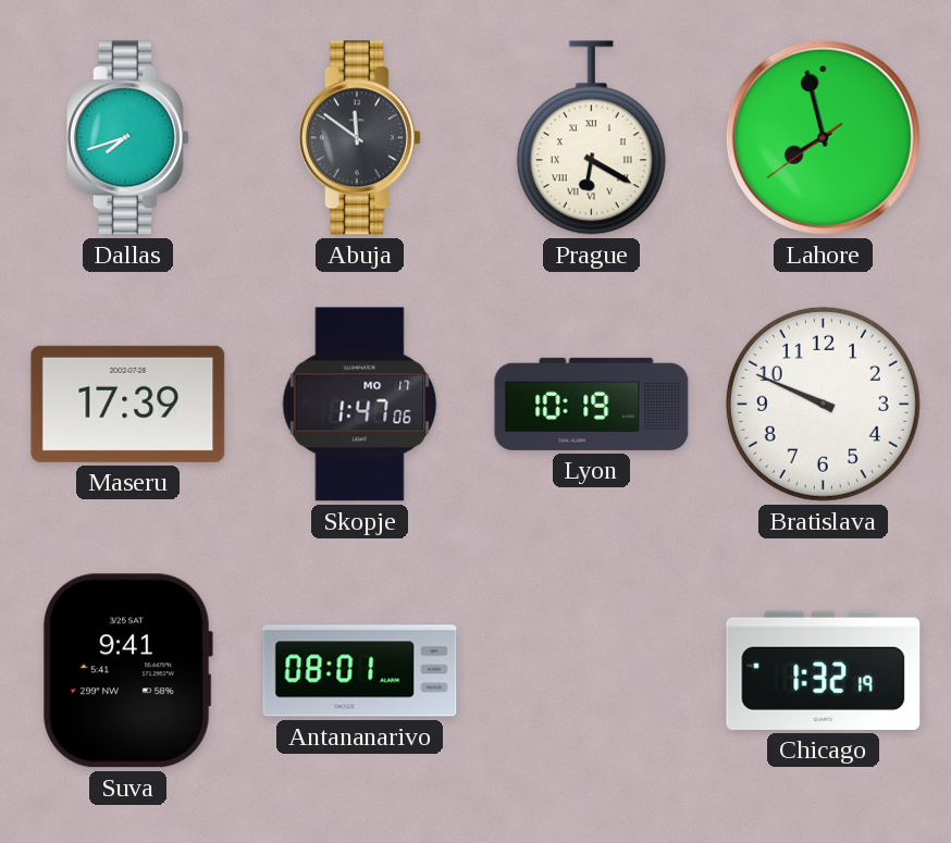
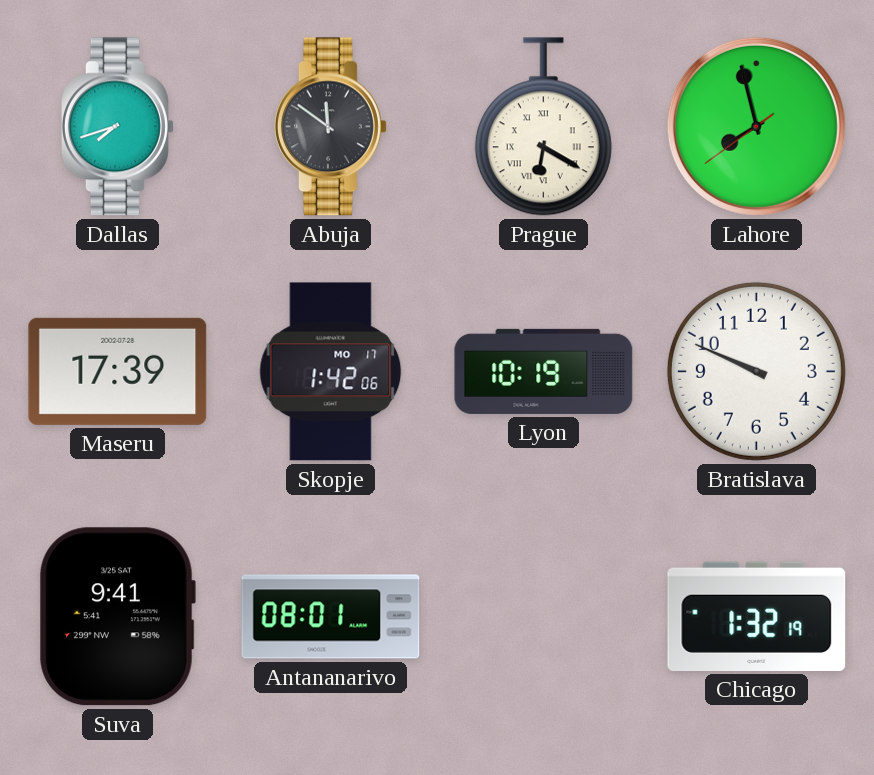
Skopje: 1:47 -> 1:42 (331, 372)
